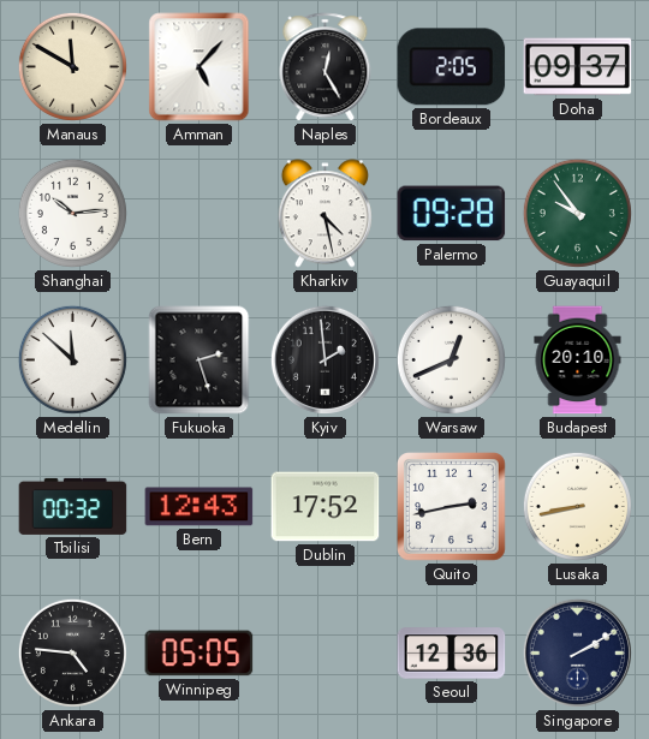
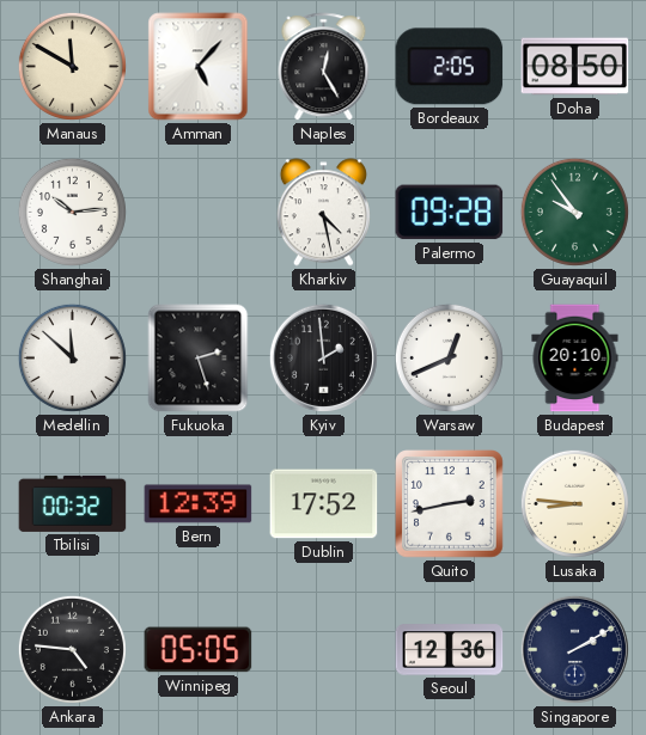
Doha: 09:37 -> 08:50 (575, 67)
Bern: 12:43 -> 12:39 (199, 504)
Lusaka: 8:43 -> 8:46 (574, 503)
